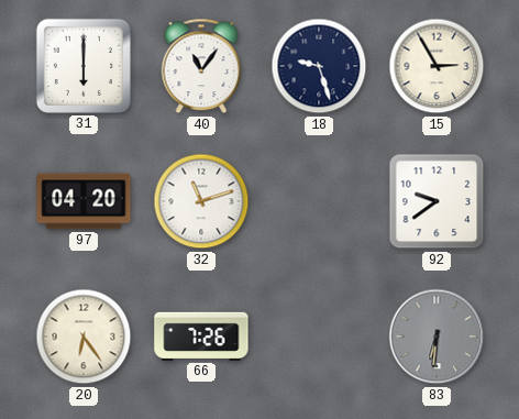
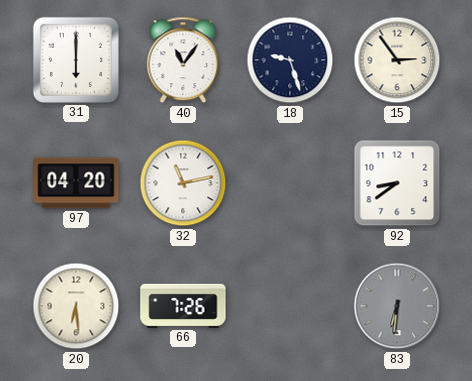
15: 2:55 -> 2:54 (397, 60)
32: 11:12 -> 11:13 (183, 183)
92: 9:39 -> 8:39 (397, 183)
20: 6:24 -> 6:29 (76, 306)
